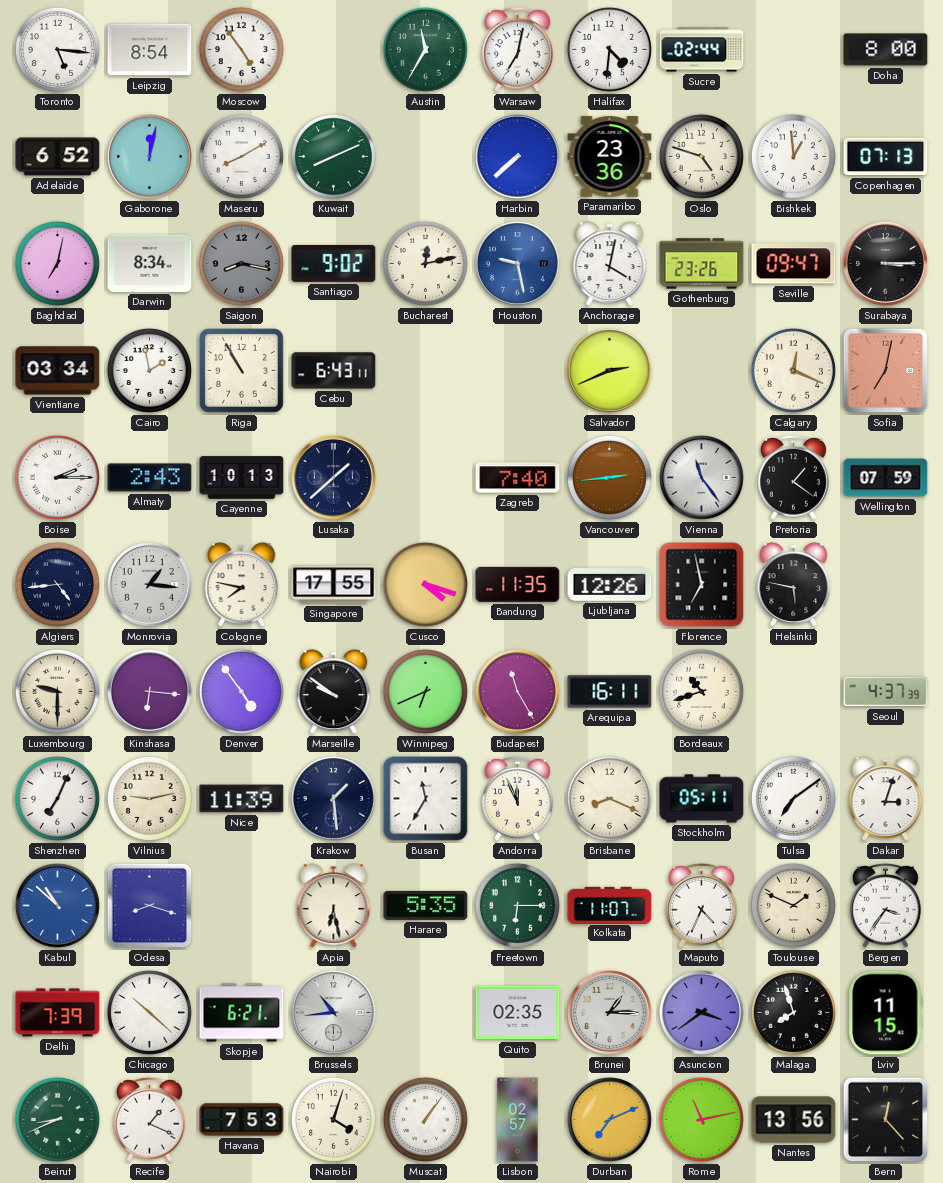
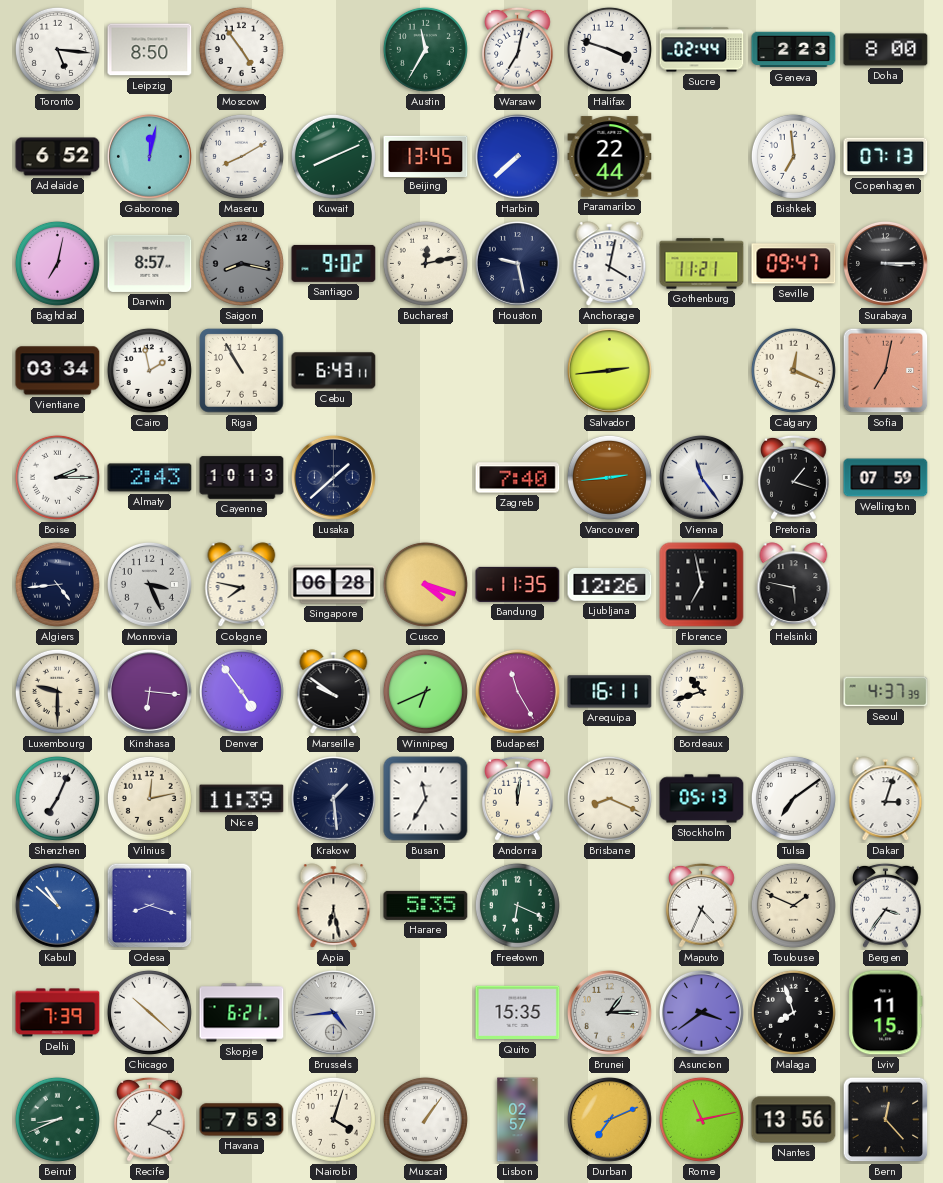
Leipzig: 8:54 -> 8:50 (150, 50)
Halifax: 4:31 -> 3:48 (609, 49)
Geneva: none -> 2:23 (794, 50)
Beijing: none -> 13:45 (426, 156)
Paramaribo: 23:36 -> 22:44 (610, 157)
Oslo: 4:48 -> none (701, 156)
Bishkek: 12:59 -> 6:59 (793, 156)
Darwin: 8:34 -> 8:57 (150, 263)
Houston dial: blue -> navy (517, 263)
Gothenburg: 23:26 -> 11:21 (702, 264)
Salvador: 2:41 -> 2:44 (609, 370)
Pretoria: 1:21 -> 1:18 (794, 477)
Monrovia: 1:16 -> 3:26 (149, 584)
Singapore: 17:55 -> 06:28 (334, 585)
Vilnius: 9:13 -> 12:13 (149, 798)
Andorra: 11:56 -> 12:01 (518, 798)
Stockholm: 05:11 -> 05:13 (702, 799)
Freetown: 6:15 -> 6:19 (517, 905)
Kolkata: 11:07 -> none (610, 905)
Brussels: 10:44 -> 4:44 (333, 1012)
Quito: 02:35 -> 15:35 (518, 1013)
